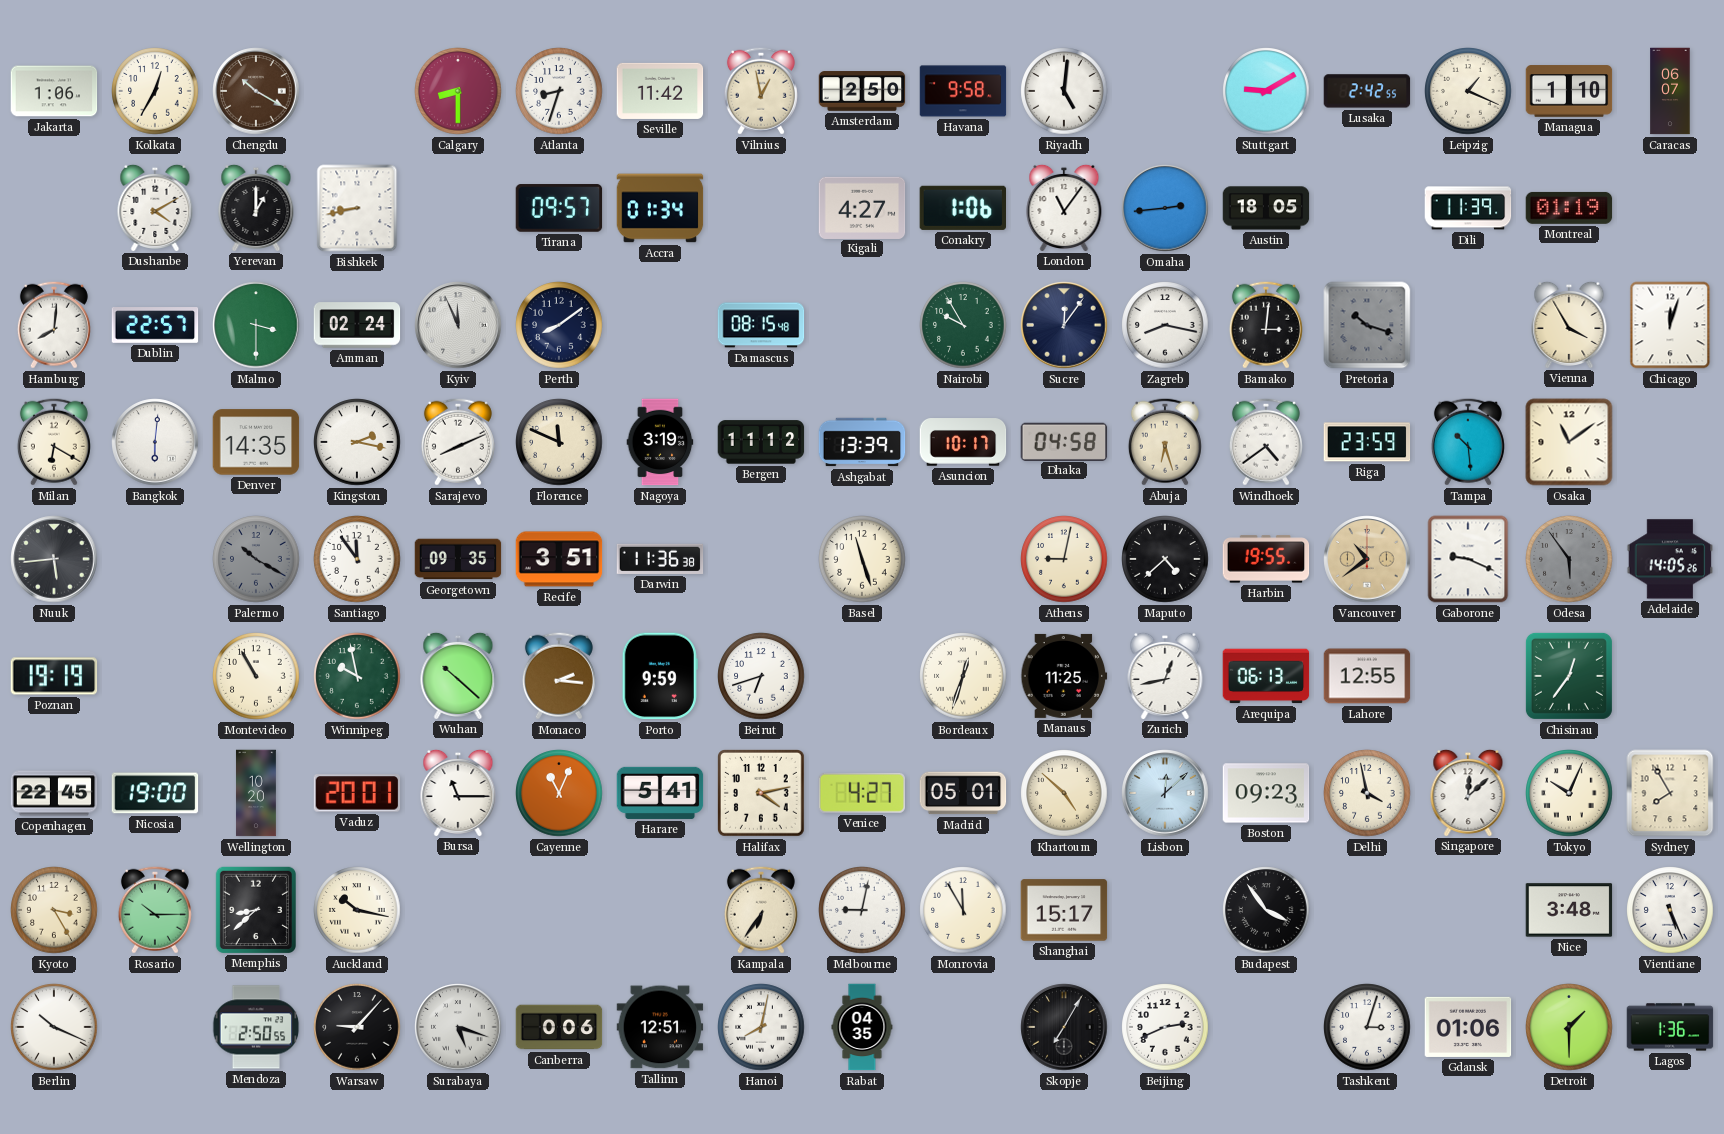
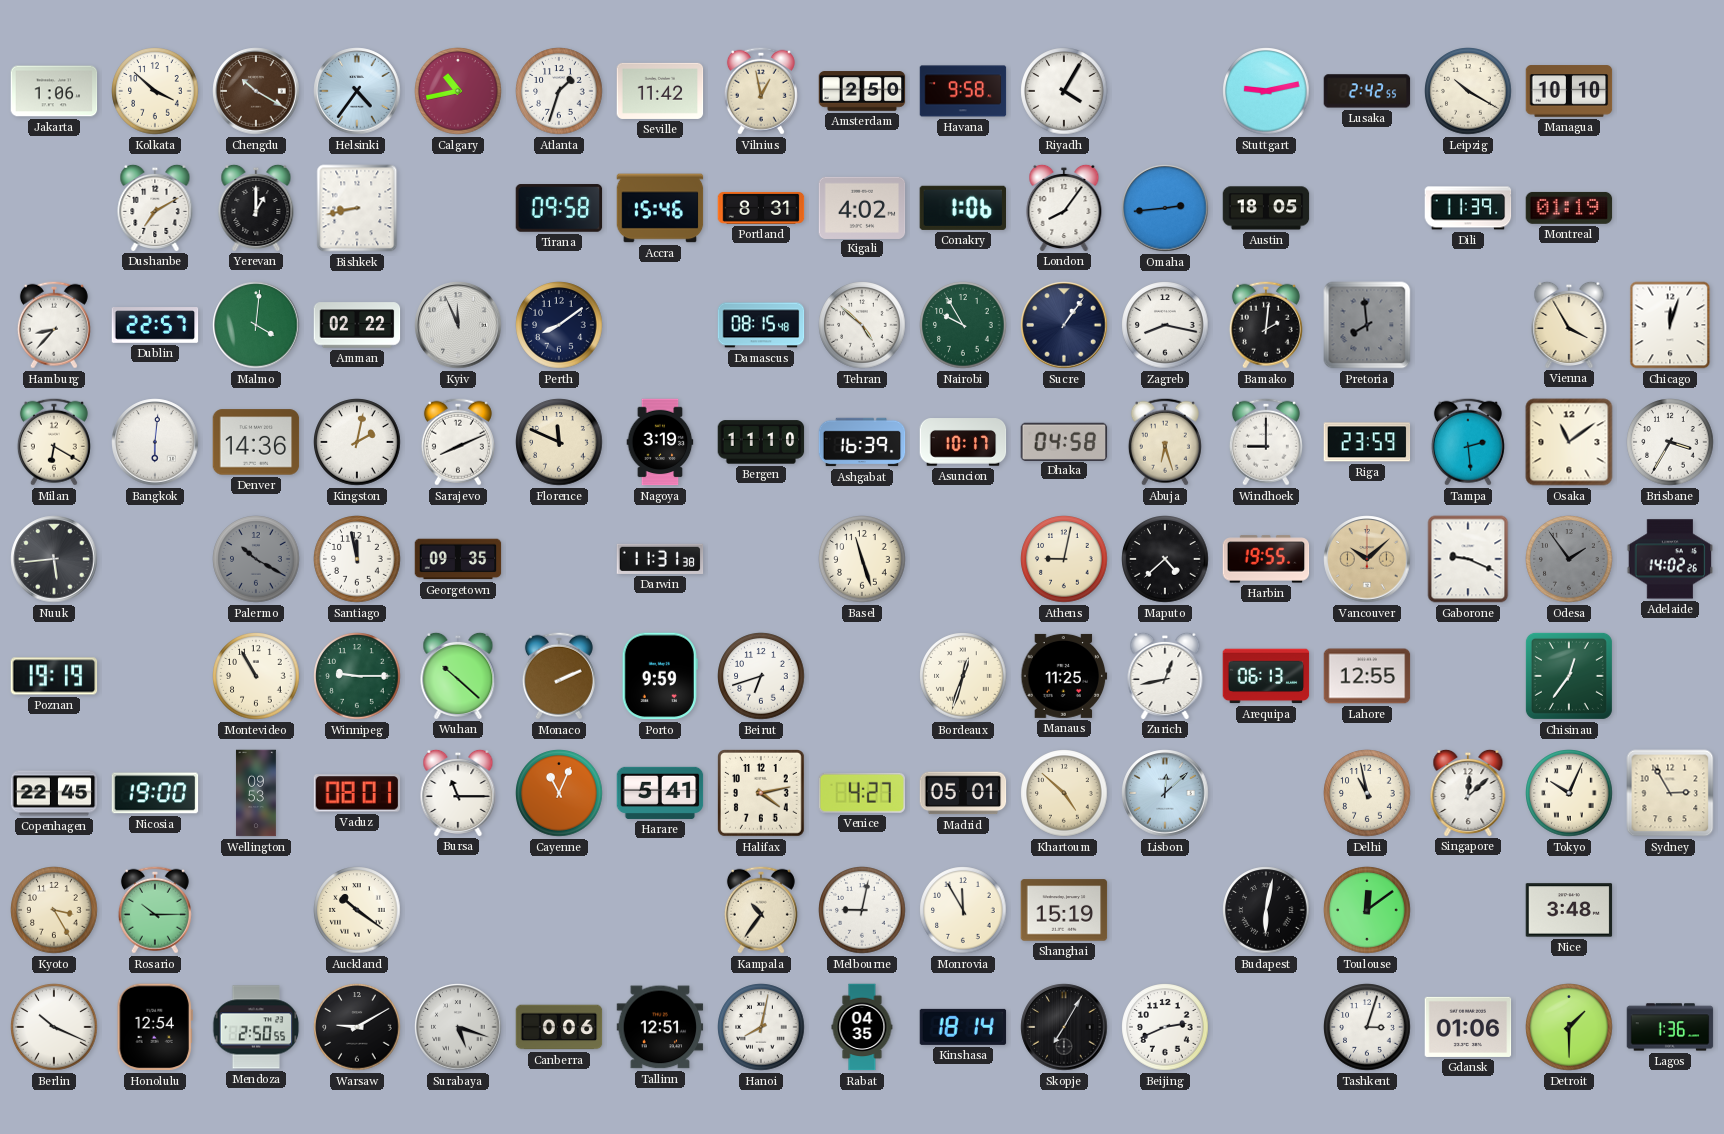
Kolkata: 12:35 -> 3:52 (155, 91)
Helsinki: none -> 4:36 (357, 91)
Calgary: 8:30 -> 10:43 (458, 91)
Atlanta: 8:33 -> 1:33 (559, 91)
Riyadh: 5:01 -> 4:05 (1064, 91)
Stuttgart: 9:10 -> 9:13 (1266, 91)
Leipzig: 1:19 -> 10:20 (1468, 91)
Managua: 1:10 -> 10:10 (1569, 91)
Caracas: 06:07 -> none (1670, 91)
Dushanbe: 4:10 -> 7:10 (155, 207)
Tirana: 09:57 -> 09:58 (559, 208)
Accra: 01:34 -> 15:46 (660, 208)
Portland: none -> 8:31 (761, 208)
Kigali: 4:27 -> 4:02 (862, 207)
London: 11:06 -> 8:06 (1064, 207)
Hamburg: 8:01 -> 8:37 (54, 325)
Malmo: 3:30 -> 4:01 (256, 325)
Amman: 02:24 -> 02:22 (357, 325)
Tehran: none -> 4:52 (862, 325)
Sucre: 12:06 -> 1:06 (1064, 325)
Bamako: 3:01 -> 2:01 (1266, 325)
Pretoria: 10:18 -> 7:59 (1367, 325)
Denver: 14:35 -> 14:36 (256, 442)
Kingston: 2:17 -> 2:02 (357, 442)
Bergen: 11:12 -> 11:10 (761, 442)
Ashgabat: 13:39 -> 16:39 (862, 442)
Windhoek: 4:39 -> 9:00 (1266, 442)
Tampa: 10:29 -> 2:29 (1468, 442)
Brisbane: none -> 3:35 (1670, 442)
Santiago: 11:54 -> 11:58 (357, 559)
Recife: 3:51 -> none (559, 559)
Darwin: 11:36 -> 11:31 (660, 559)
Vancouver: 10:39 -> 10:08 (1367, 559)
Odesa: 5:54 -> 1:54 (1569, 559)
Adelaide: 14:05 -> 14:02 (1670, 559)
Winnipeg: 9:58 -> 9:15 (357, 676)
Monaco: 2:16 -> 2:11 (559, 676)
Wellington: 10:20 -> 09:53 (256, 793)
Vaduz: 20:01 -> 08:01 (357, 793)
Boston: 09:23 -> none (1266, 793)
Delhi: 3:58 -> 10:58 (1367, 793)
Sydney: 7:55 -> 2:55 (1670, 793)
Memphis: 8:38 -> none (255, 909)
Auckland: 10:17 -> 10:21 (357, 910)
Kampala: 6:36 -> 10:36 (761, 910)
Shanghai: 15:17 -> 15:19 (1064, 910)
Budapest: 3:54 -> 6:02 (1266, 910)
Toulouse: none -> 12:09 (1367, 910)
Vientiane: 5:26 -> none (1670, 910)
Honolulu: none -> 12:54 (155, 1027)
Warsaw: 9:07 -> 9:10 (357, 1027)
Kinshasa: none -> 18:14 (963, 1027)
